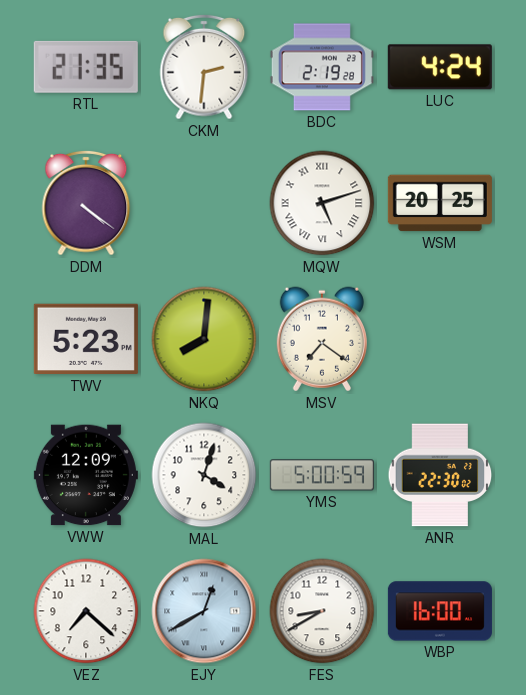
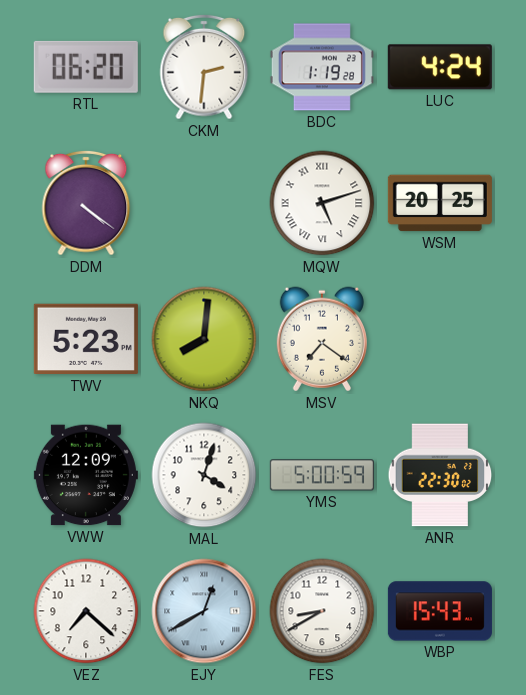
RTL: 21:35 -> 06:20 (86, 67)
BDC: 2:19 -> 1:19 (322, 67)
WBP: 16:00 -> 15:43 (440, 611)
